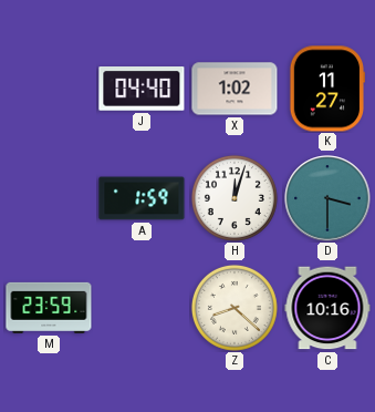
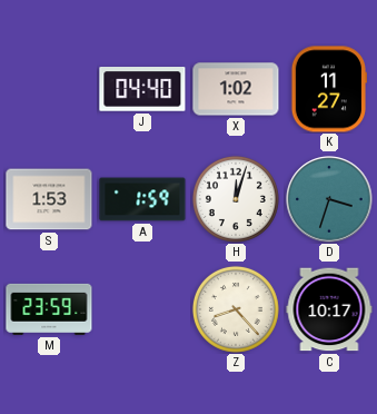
S: none -> 1:53 (49, 199)
D: 3:30 -> 3:33 (329, 199)
Z: 8:22 -> 8:23 (236, 309)
C: 10:16 -> 10:17 (329, 309)
